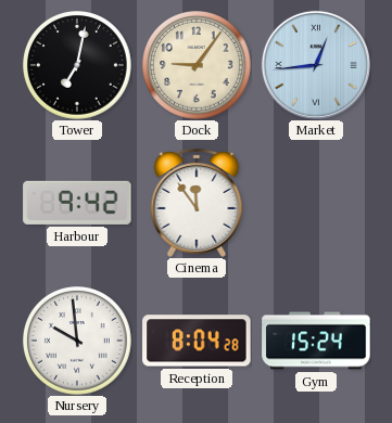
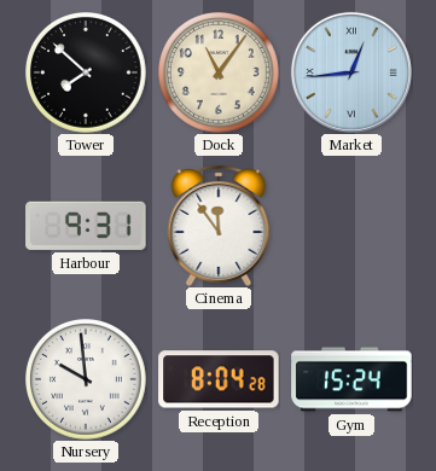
Tower: 7:02 -> 7:52 (87, 74)
Dock: 9:06 -> 11:06 (220, 74)
Harbour: 9:42 -> 9:31 (86, 226)
